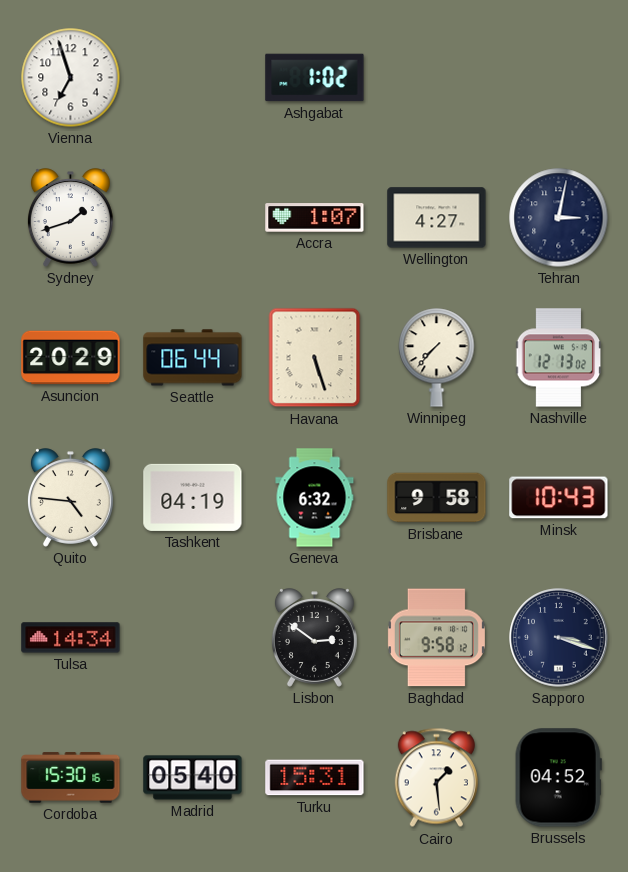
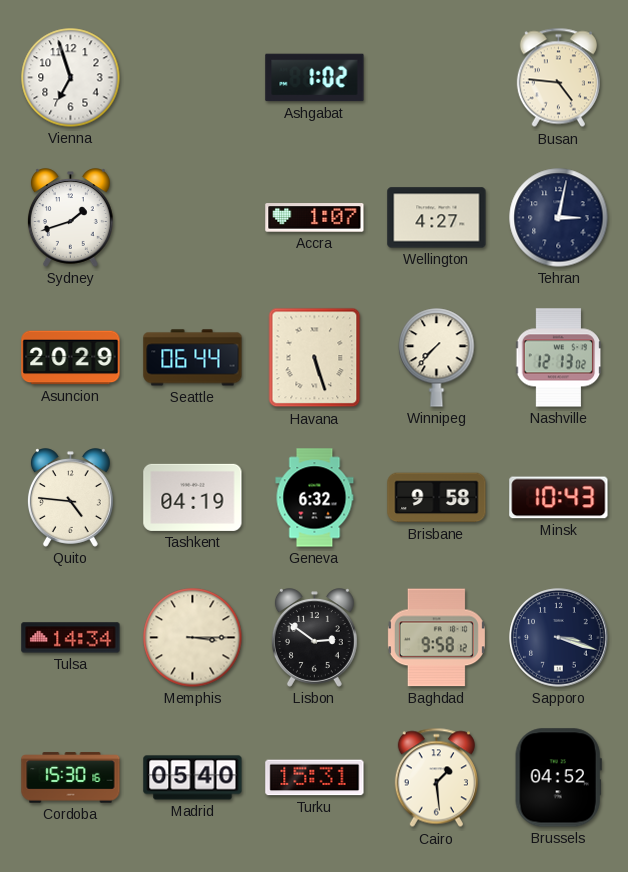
Busan: none -> 4:46 (558, 78)
Memphis: none -> 3:15 (193, 638)
